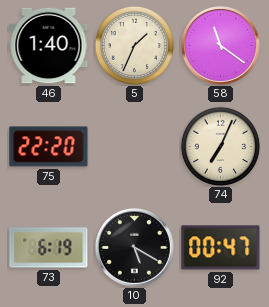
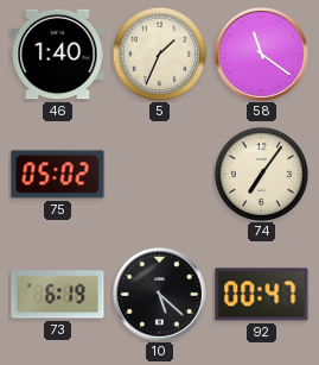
75: 22:20 -> 05:02 (58, 175)
74: 7:04 -> 7:06 (261, 174)
10: 5:20 -> 5:22 (160, 295)
